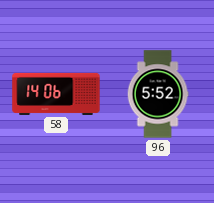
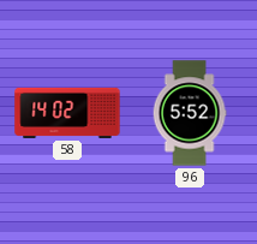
58: 14:06 -> 14:02 (67, 113)
